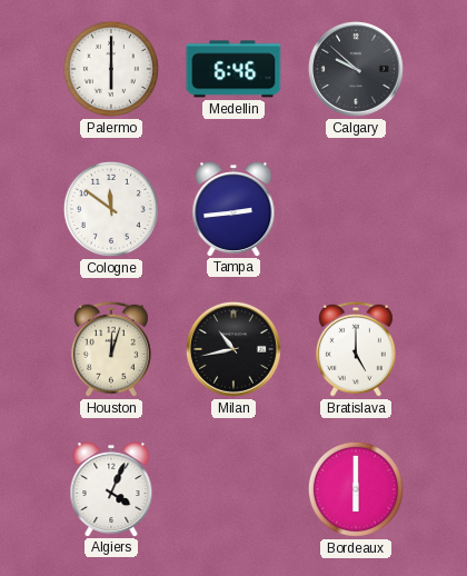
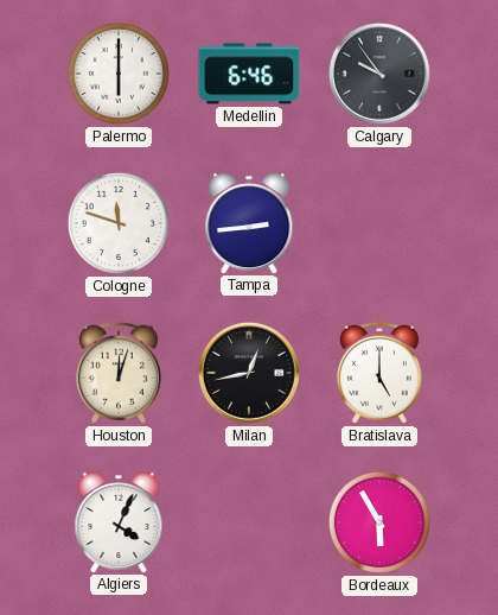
Calgary: 9:52 -> 9:54 (379, 74)
Cologne: 11:51 -> 11:48 (119, 223)
Milan: 10:43 -> 12:43 (249, 373)
Bordeaux: 6:00 -> 5:55 (379, 522)
